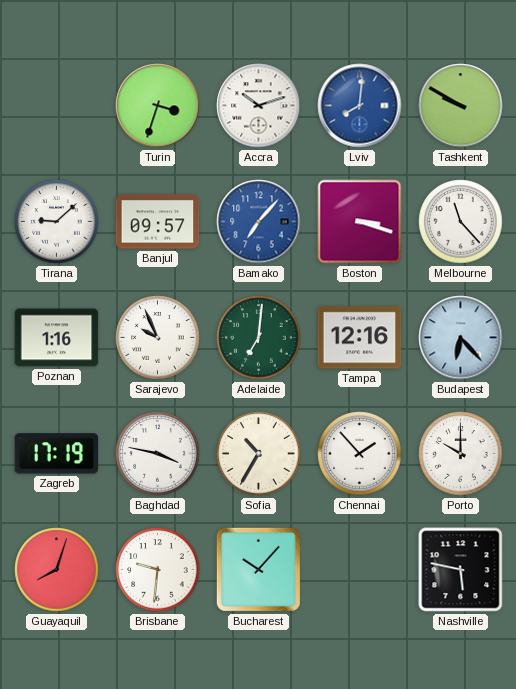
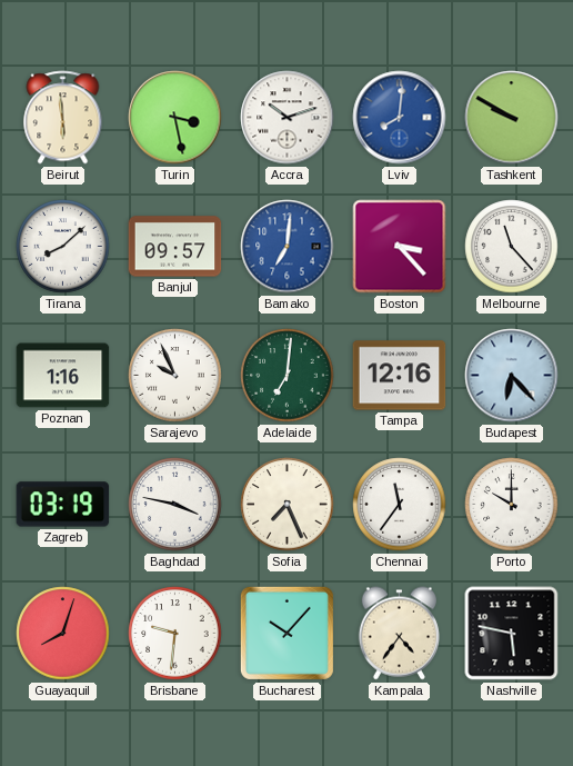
Beirut: none -> 5:59 (63, 118)
Turin: 3:33 -> 3:28 (175, 118)
Tirana: 9:08 -> 8:08 (63, 247)
Bamako: 7:07 -> 7:01 (288, 247)
Boston: 3:18 -> 3:23 (400, 247)
Zagreb: 17:19 -> 03:19 (63, 505)
Sofia: 10:35 -> 7:26 (288, 505)
Chennai: 1:53 -> 11:36 (400, 505)
Kampala: none -> 4:36 (399, 634)
